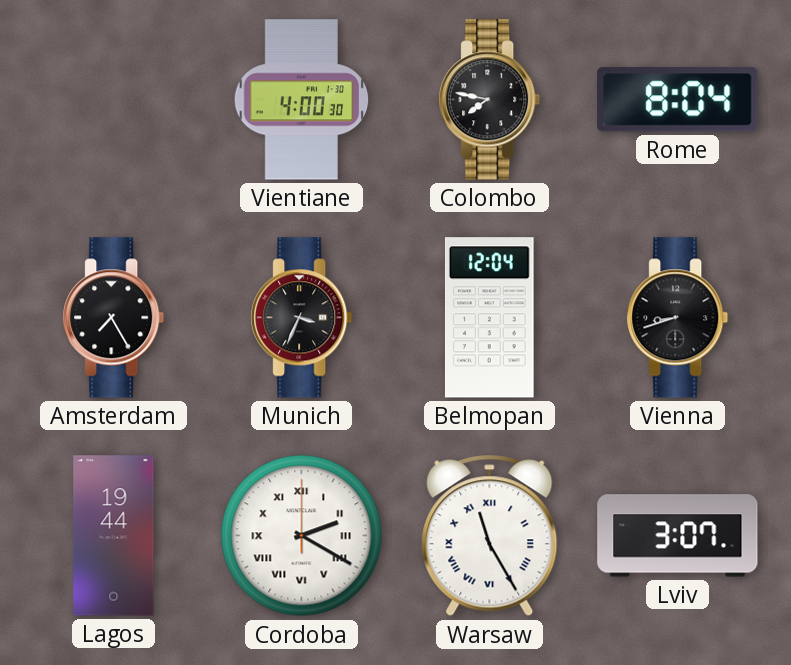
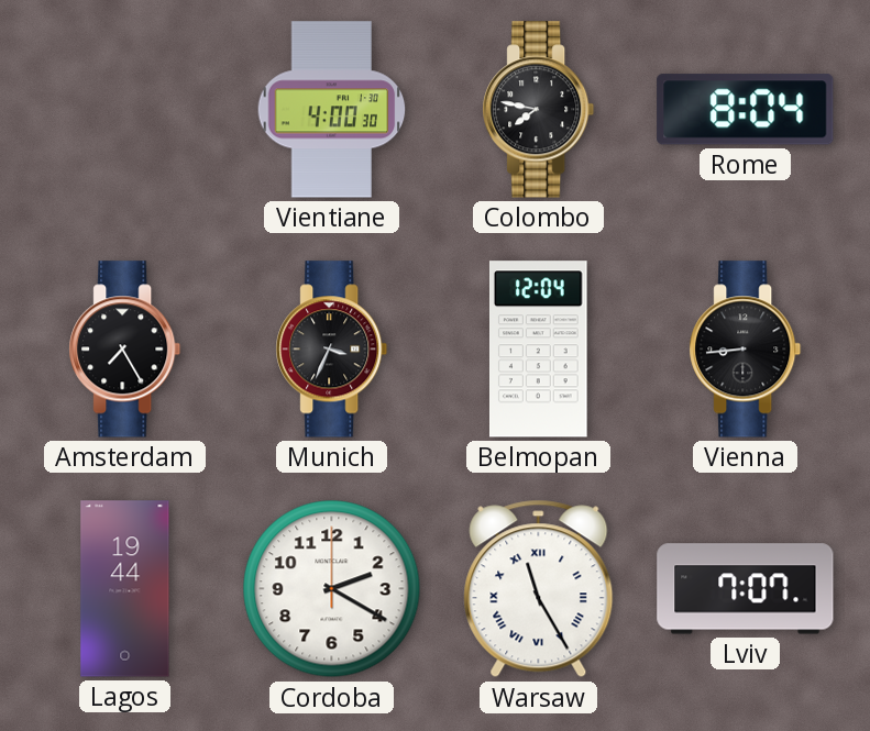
Vienna: 8:42 -> 8:44 (746, 350)
Cordoba numerals: Roman -> Arabic (332, 589)
Lviv: 3:07 -> 7:07 (746, 589)
